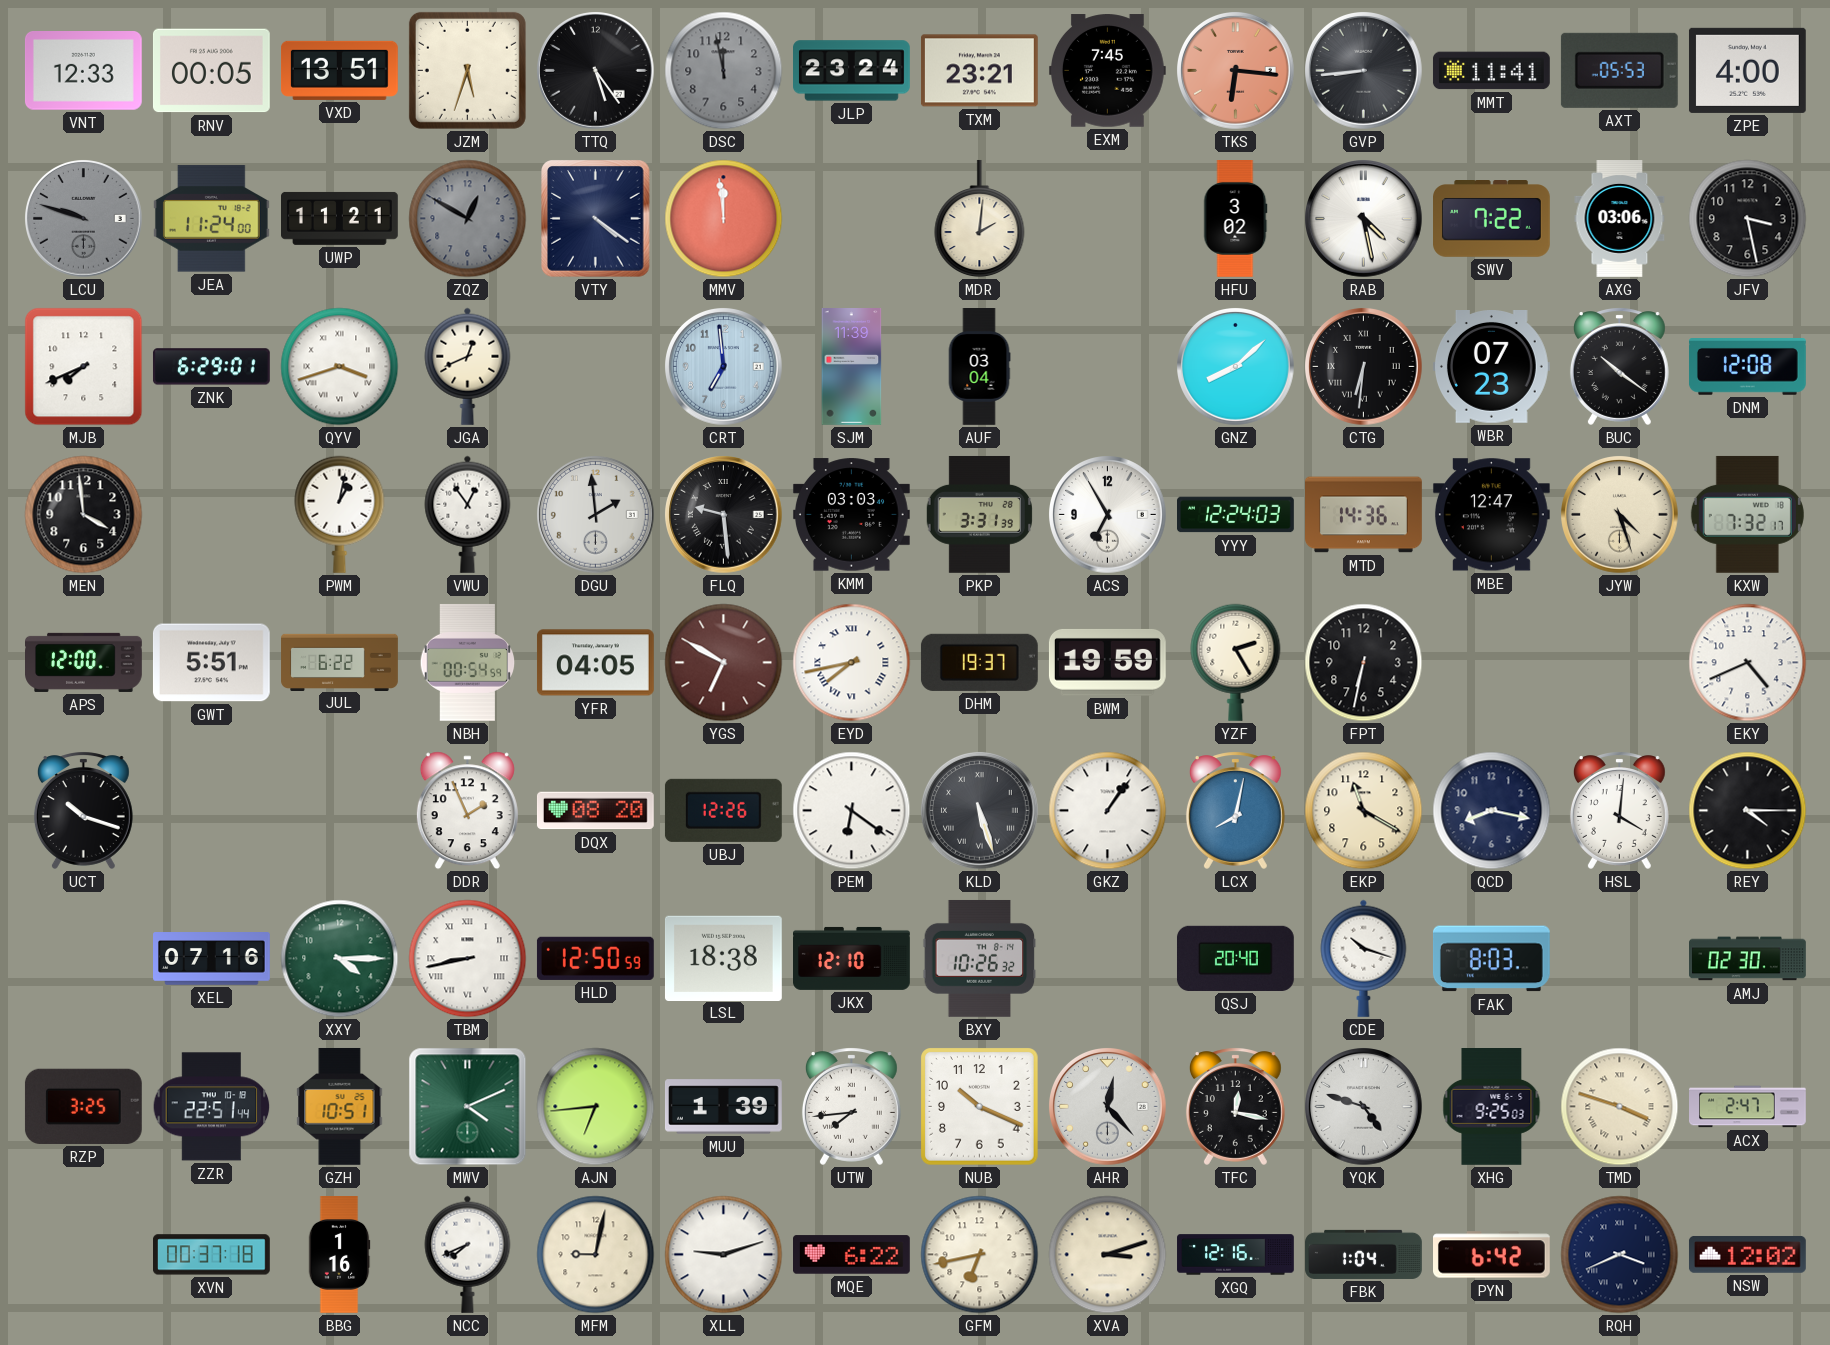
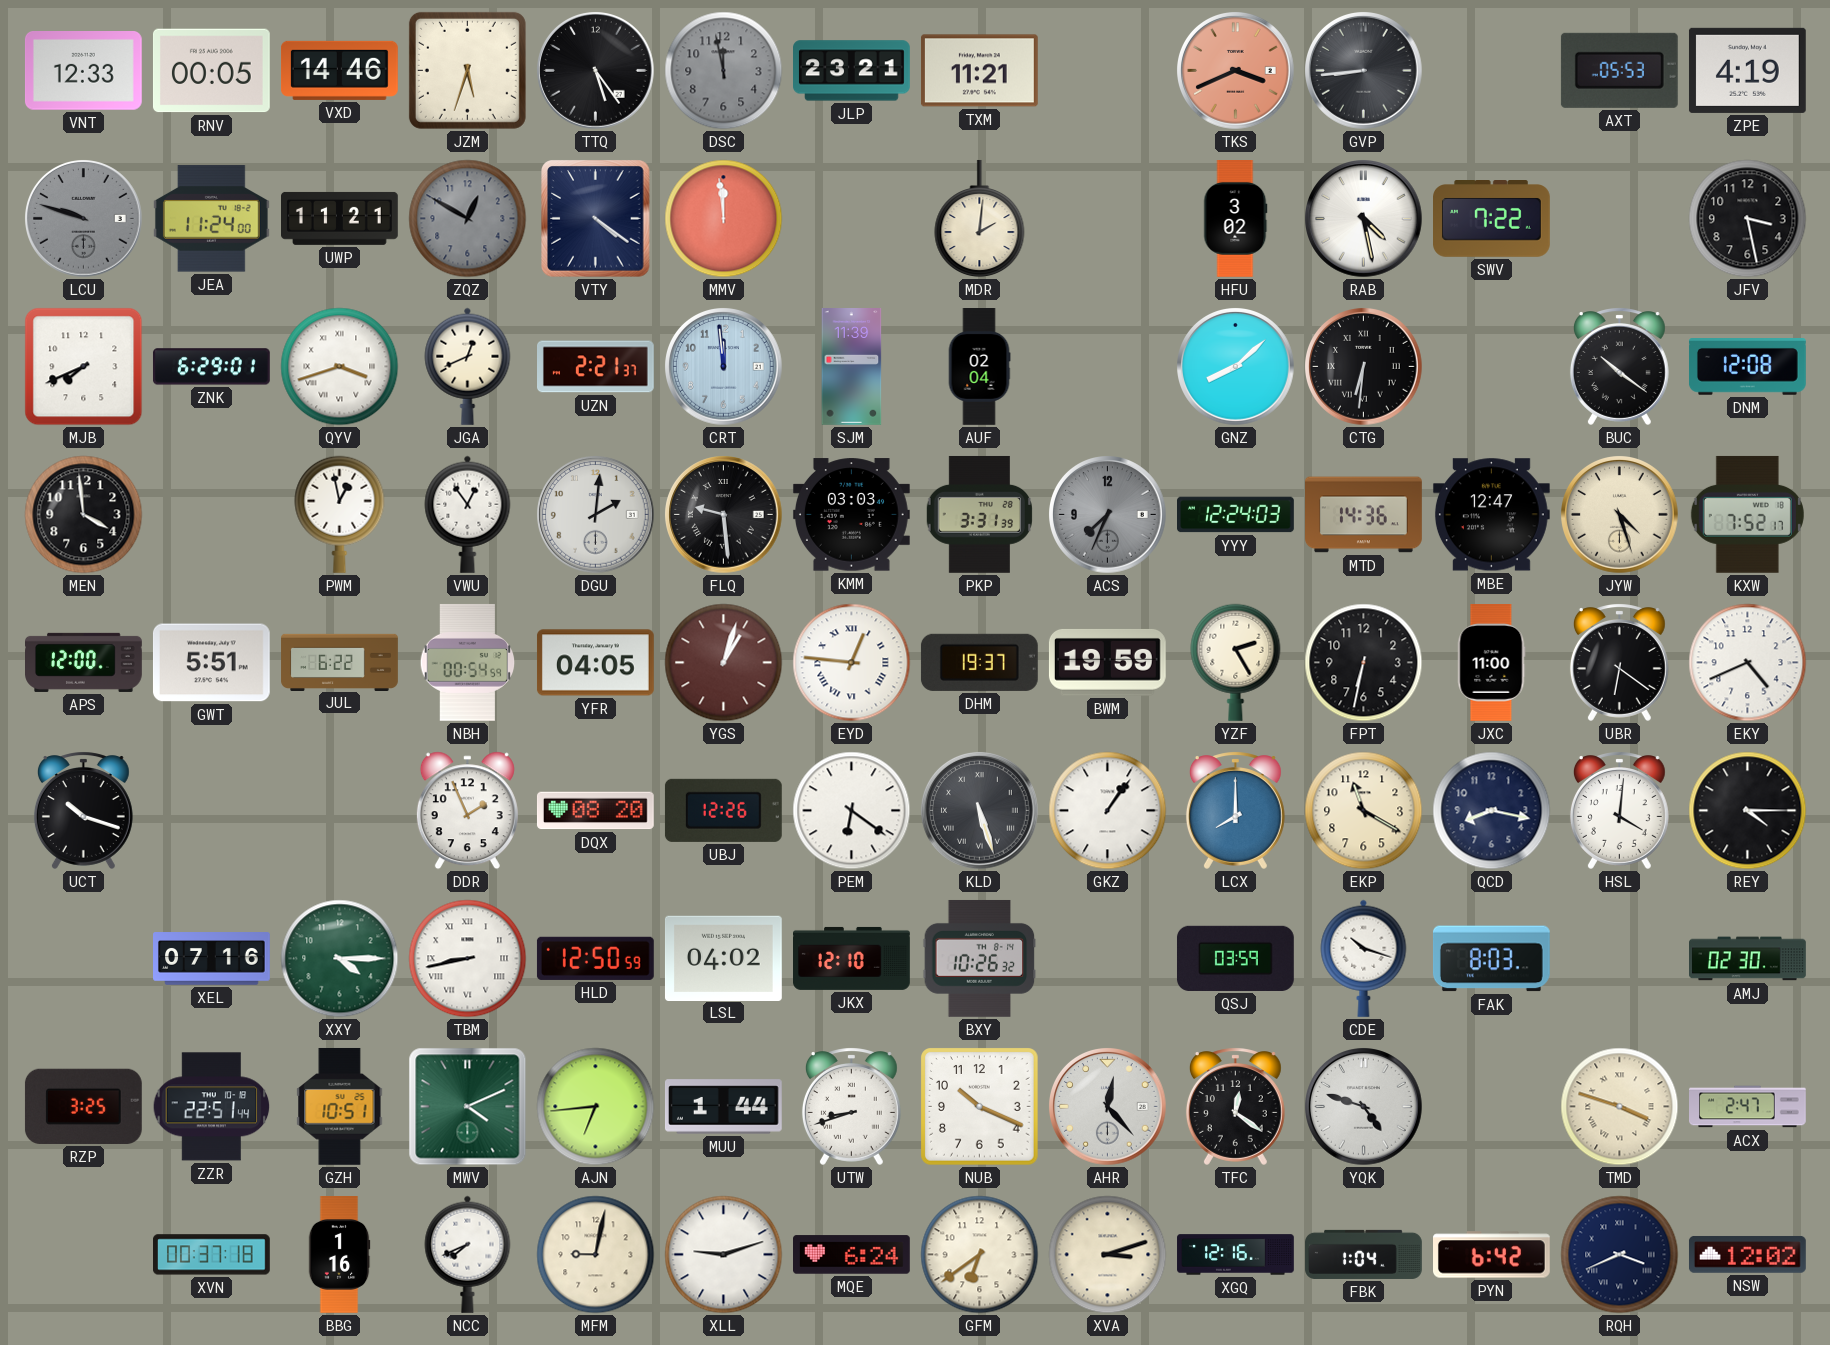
VXD: 13:51 -> 14:46 (339, 70)
JLP: 23:24 -> 23:21 (852, 71)
TXM: 23:21 -> 11:21 (979, 71)
EXM: 7:45 -> none (1107, 71)
TKS: 6:16 -> 3:41 (1236, 71)
MMT: 11:41 -> none (1491, 71)
ZPE: 4:00 -> 4:19 (1747, 70)
AXG: 03:06 -> none (1620, 219)
UZN: none -> 2:21 (596, 367)
CRT: 6:59 -> 11:59 (724, 367)
AUF: 03:04 -> 02:04 (979, 367)
WBR: 07:23 -> none (1491, 367)
PWM: 1:02 -> 12:58 (340, 514)
DGU: 1:59 -> 2:01 (596, 515)
ACS: 6:55 -> 7:34 (1108, 515)
ACS dial: white -> grey (1108, 515)
KXW: 7:32 -> 7:52 (1747, 514)
YGS: 6:50 -> 1:03 (724, 663)
EYD: 7:43 -> 12:46 (852, 663)
JXC: none -> 11:00 (1491, 663)
UBR: none -> 6:21 (1619, 662)
LCX: 8:02 -> 8:00 (1235, 810)
LSL: 18:38 -> 04:02 (723, 958)
QSJ: 20:40 -> 03:59 (1235, 958)
MUU: 1:39 -> 1:44 (723, 1107)
UTW: 7:44 -> 8:42 (851, 1106)
TFC: 12:17 -> 12:21 (1235, 1106)
XHG: 9:25 -> none (1492, 1107)
MQE: 6:22 -> 6:24 (852, 1255)
GFM: 6:43 -> 6:39 (980, 1255)
